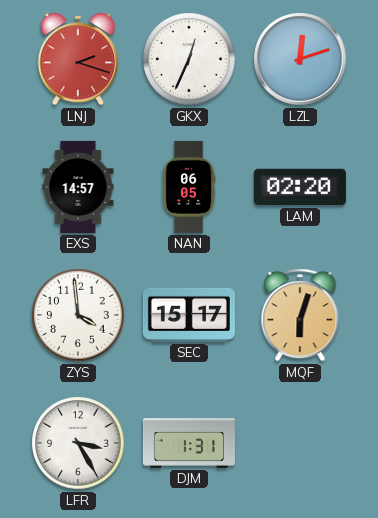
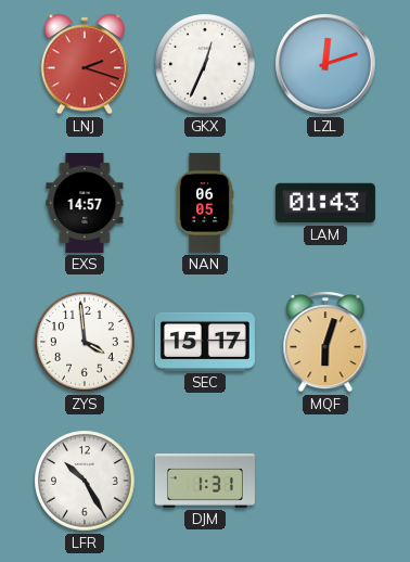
LAM: 02:20 -> 01:43 (325, 203)
LFR: 3:25 -> 10:25 (85, 481)
